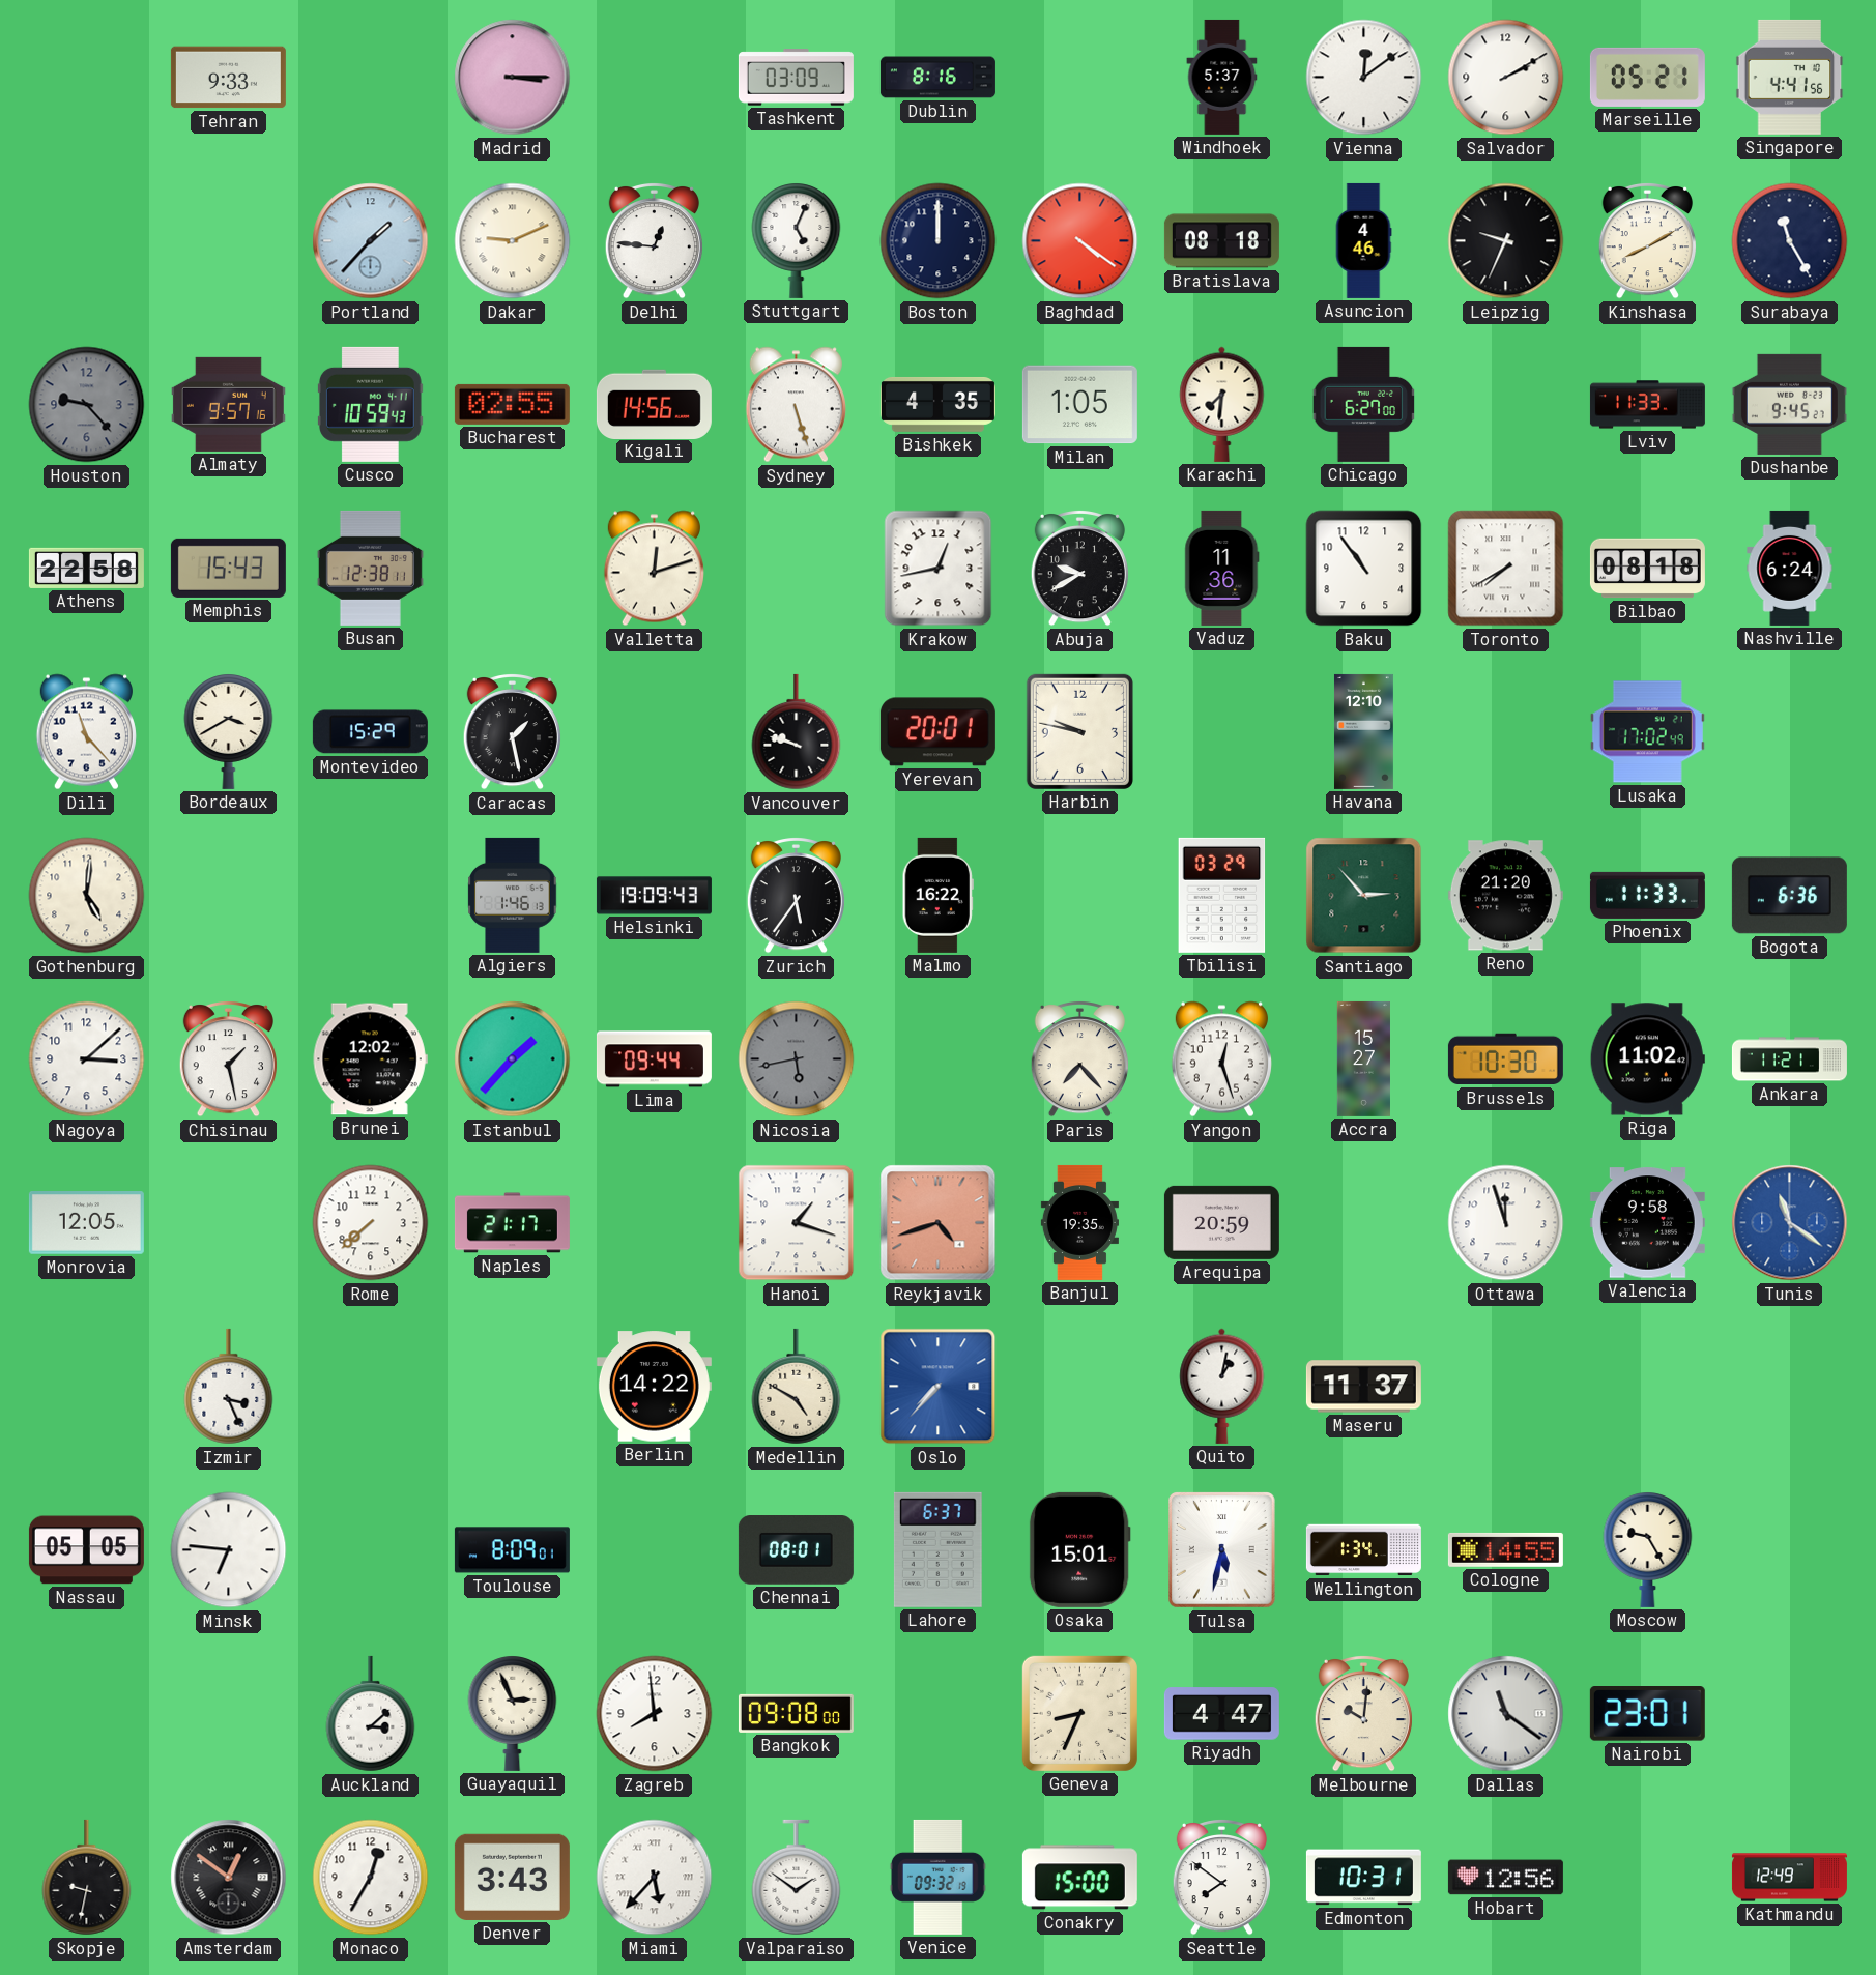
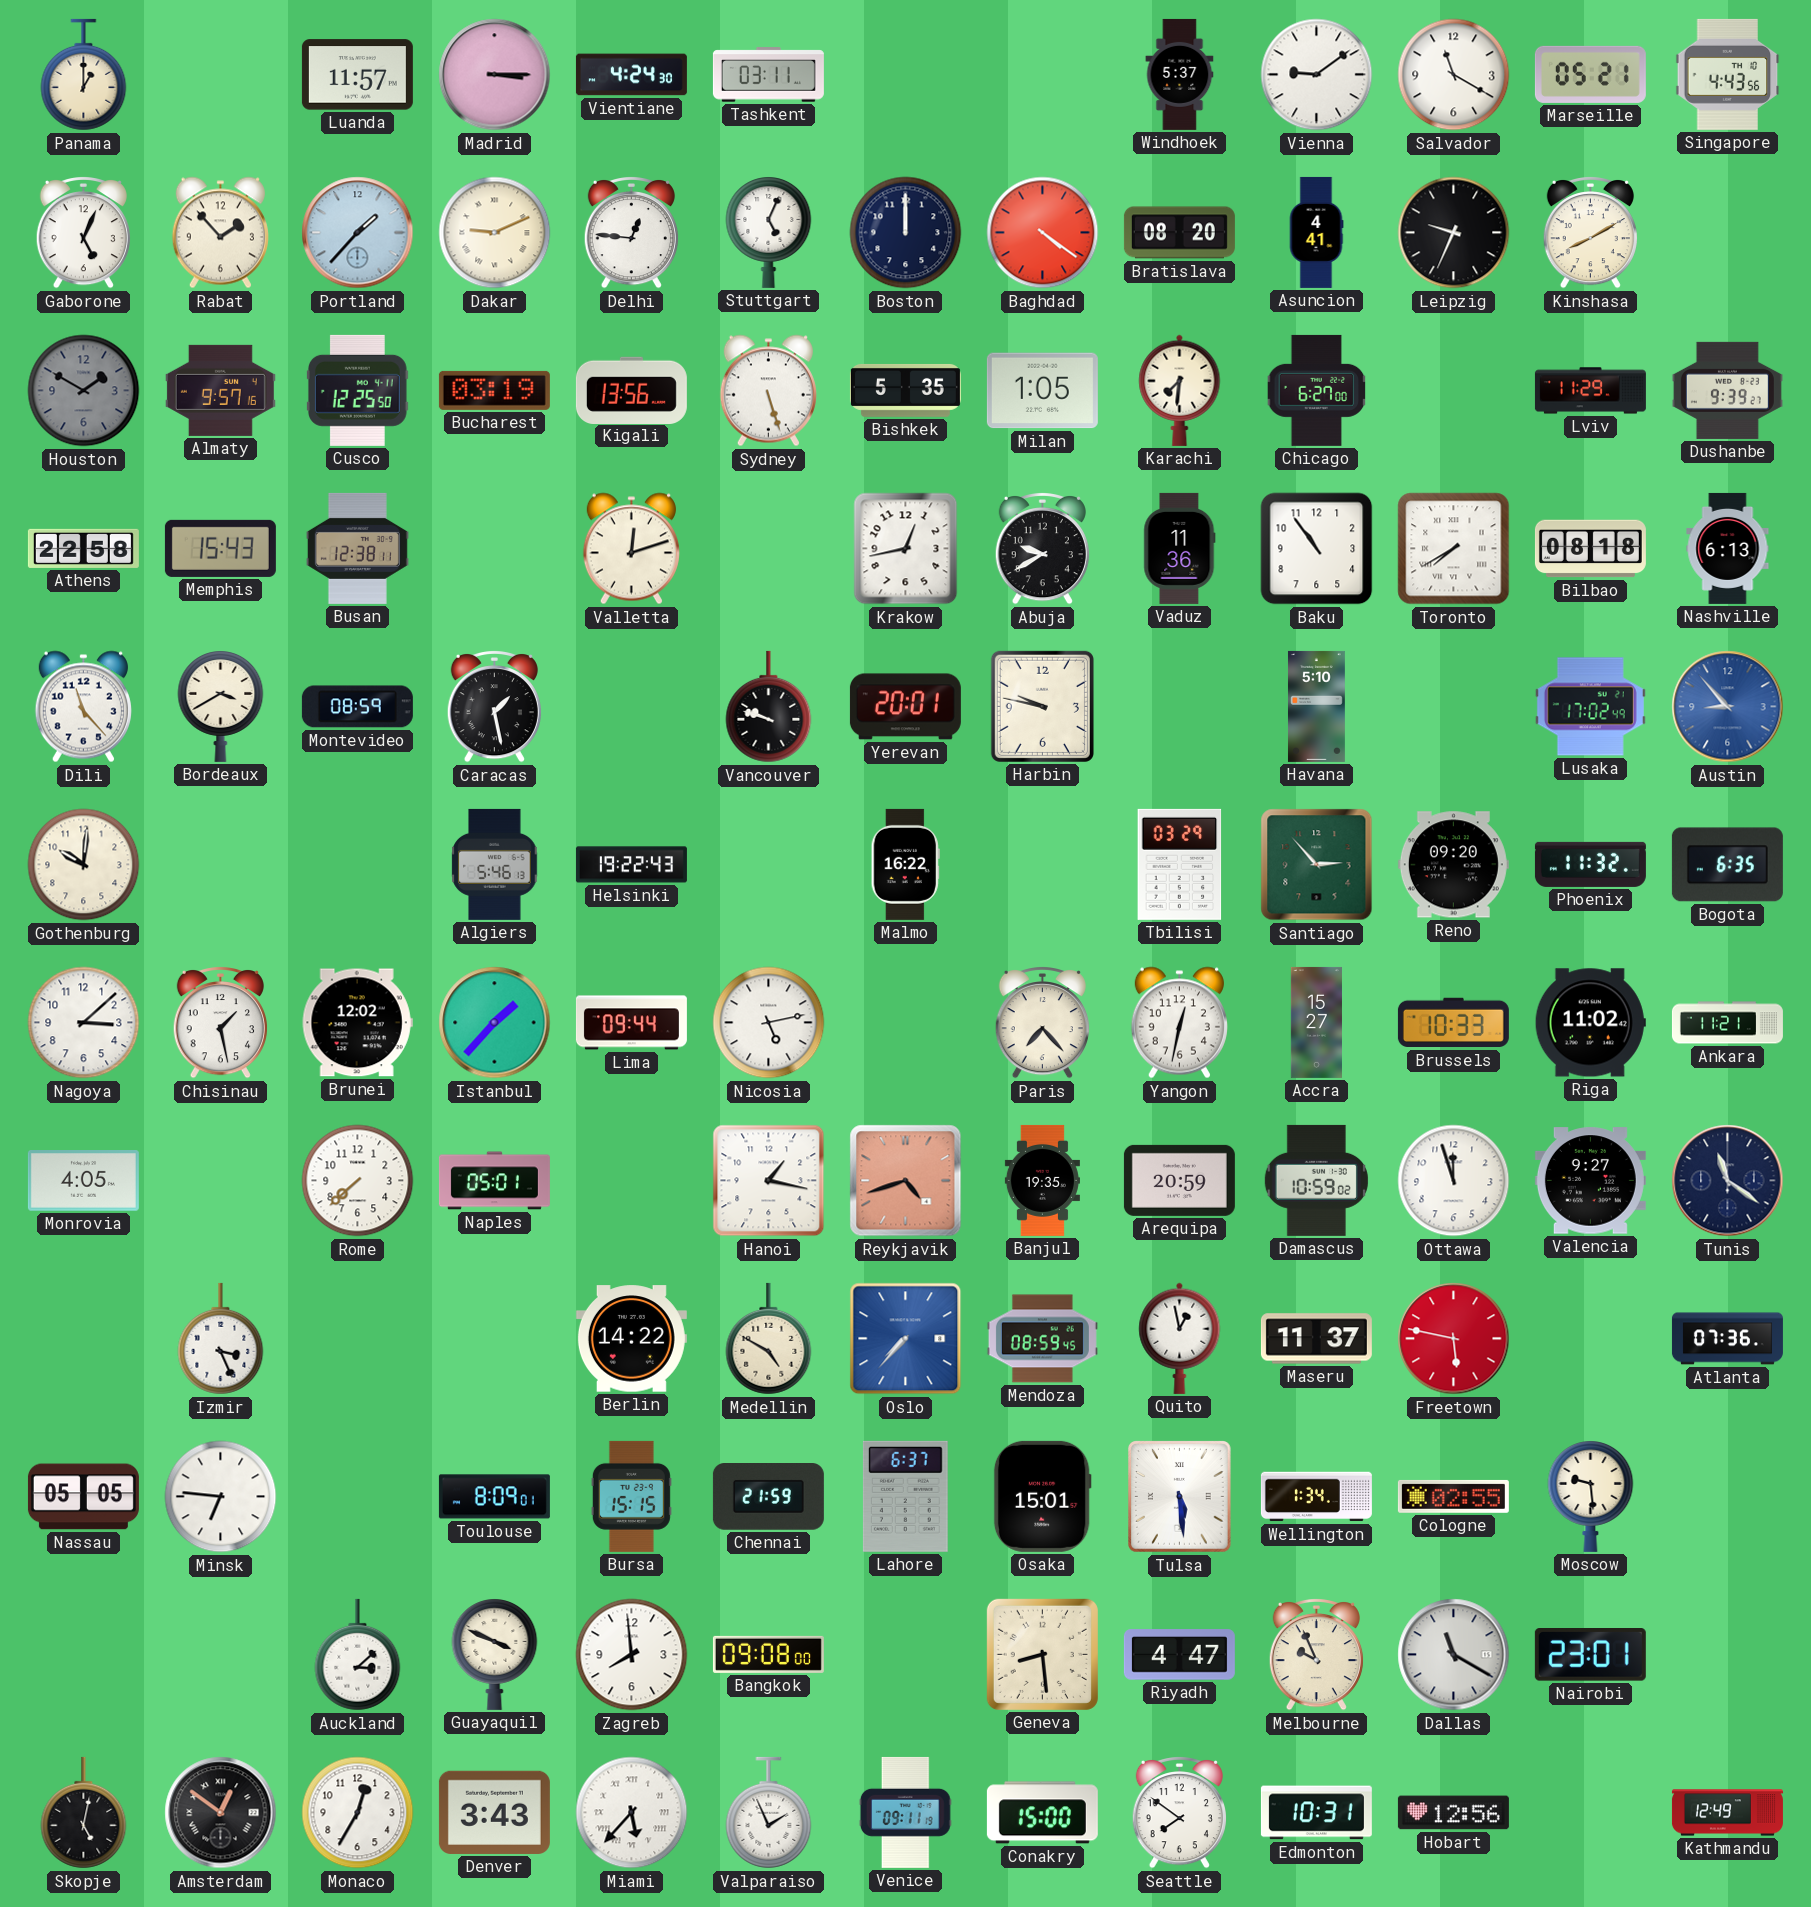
Panama: none -> 1:00 (84, 75)
Tehran: 9:33 -> none (228, 78)
Luanda: none -> 11:57 (357, 75)
Vientiane: none -> 4:24 (631, 75)
Tashkent: 03:09 -> 03:11 (768, 75)
Dublin: 8:16 -> none (937, 78)
Vienna: 12:09 -> 9:09 (1317, 75)
Salvador: 2:10 -> 11:20 (1454, 75)
Singapore: 4:41 -> 4:43 (1728, 74)
Gaborone: none -> 5:04 (83, 232)
Rabat: none -> 1:53 (220, 233)
Bratislava: 08:18 -> 08:20 (1179, 233)
Asuncion: 4:46 -> 4:41 (1316, 232)
Surabaya: 11:25 -> none (1790, 241)
Houston: 9:23 -> 1:50 (84, 391)
Cusco: 10:59 -> 12:25 (357, 390)
Bucharest: 02:55 -> 03:19 (494, 390)
Kigali: 14:56 -> 13:56 (631, 390)
Bishkek: 4:35 -> 5:35 (905, 390)
Lviv: 11:33 -> 11:29 (1590, 391)
Dushanbe: 9:45 -> 9:39 (1727, 390)
Nashville: 6:24 -> 6:13 (1728, 548)
Montevideo: 15:29 -> 08:59 (357, 707)
Havana: 12:10 -> 5:10 (1316, 706)
Austin: none -> 8:53 (1728, 707)
Gothenburg: 5:01 -> 10:01 (84, 865)
Algiers: 1:46 -> 5:46 (495, 864)
Helsinki: 19:09 -> 19:22 (631, 865)
Zurich: 5:36 -> none (796, 895)
Reno: 21:20 -> 09:20 (1453, 865)
Phoenix: 11:33 -> 11:32 (1590, 864)
Bogota: 6:36 -> 6:35 (1727, 865)
Nicosia: 5:43 -> 5:13 (769, 1023)
Nicosia dial: grey -> white (769, 1023)
Yangon: 12:27 -> 12:32 (1179, 1023)
Brussels: 10:30 -> 10:33 (1453, 1023)
Monrovia: 12:05 -> 4:05 (83, 1181)
Naples: 21:17 -> 05:01 (494, 1181)
Hanoi: 1:18 -> 1:17 (769, 1181)
Damascus: none -> 10:59 (1316, 1180)
Valencia: 9:58 -> 9:27 (1590, 1181)
Tunis dial: blue -> navy (1728, 1181)
Mendoza: none -> 08:59 (1042, 1339)
Quito: 1:02 -> 12:58 (1180, 1338)
Freetown: none -> 5:47 (1454, 1339)
Atlanta: none -> 07:36 (1727, 1339)
Bursa: none -> 15:15 (631, 1496)
Chennai: 08:01 -> 21:59 (768, 1497)
Tulsa: 5:32 -> 5:29 (1180, 1497)
Cologne: 14:55 -> 02:55 (1453, 1496)
Moscow: 9:25 -> 9:29 (1591, 1497)
Guayaquil: 2:56 -> 3:49 (495, 1655)
Geneva: 8:34 -> 8:29 (1042, 1654)
Melbourne: 10:01 -> 9:56 (1316, 1654)
Dallas: 11:21 -> 11:20 (1454, 1655)
Skopje: 9:32 -> 5:02 (84, 1813)
Valparaiso: 1:51 -> 1:56 (769, 1813)
Venice: 09:32 -> 09:11 (905, 1812)
